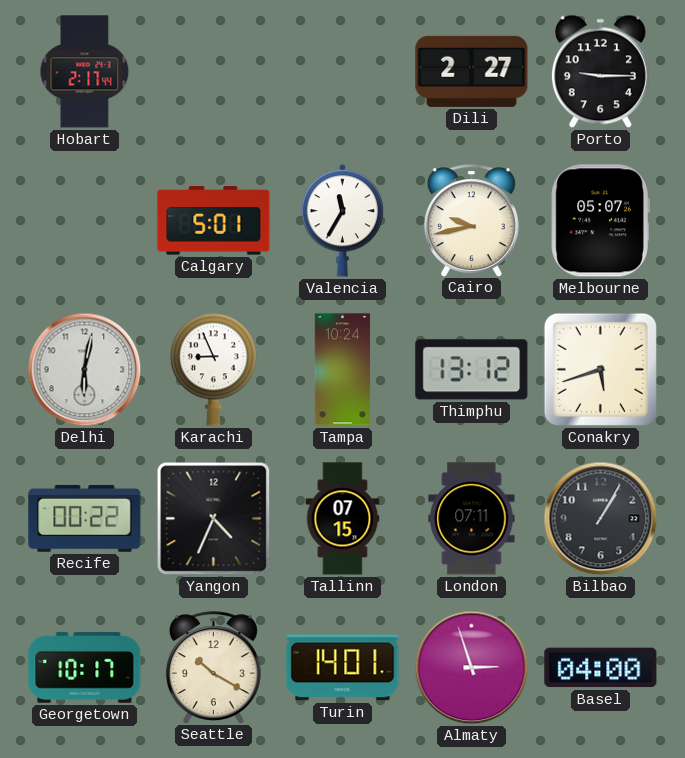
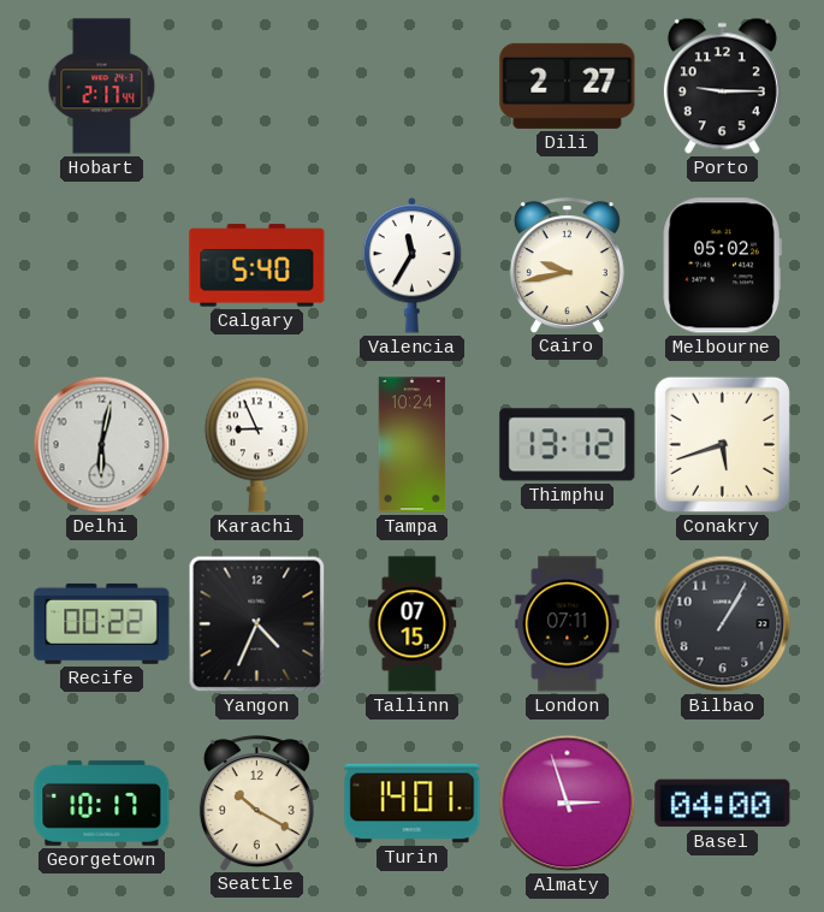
Calgary: 5:01 -> 5:40 (257, 266)
Melbourne: 05:07 -> 05:02 (722, 266)
